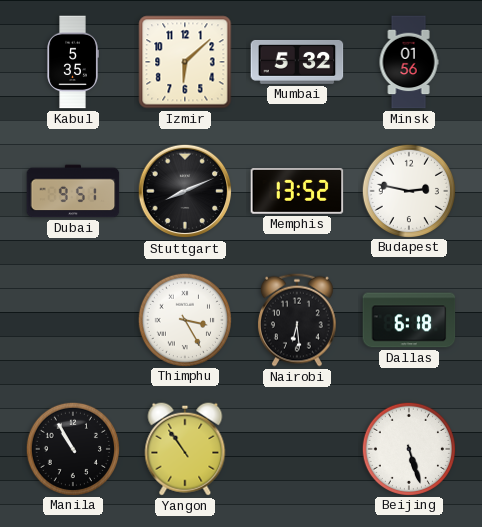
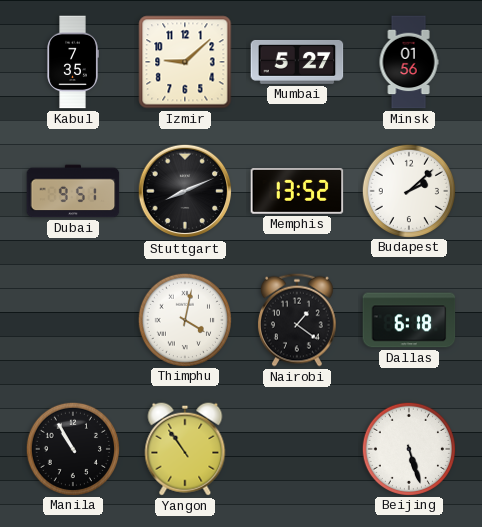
Kabul: 5:35 -> 7:35 (73, 62)
Izmir: 6:08 -> 9:08 (185, 62)
Mumbai: 5:32 -> 5:27 (297, 62)
Budapest: 2:47 -> 2:08 (408, 190)
Thimphu: 3:25 -> 4:02 (184, 319)
Nairobi: 6:29 -> 1:21 (297, 320)
